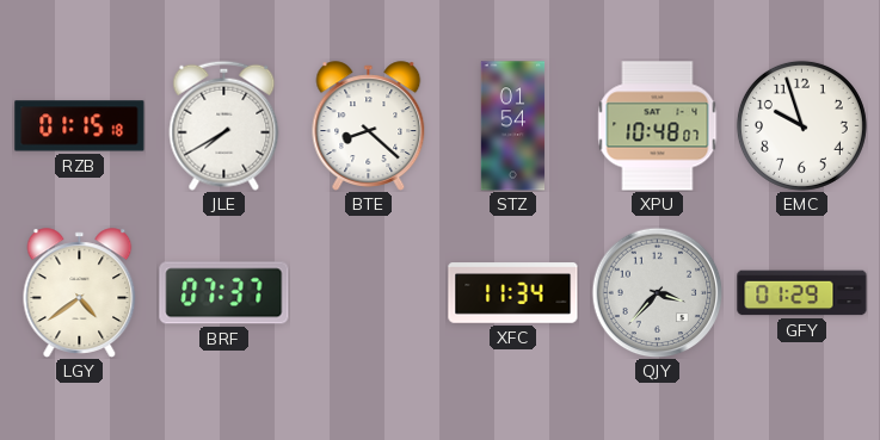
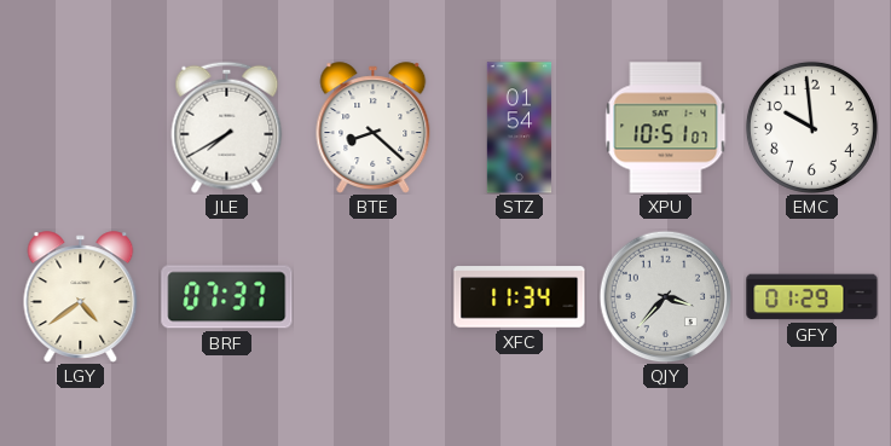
RZB: 01:15 -> none (80, 126)
XPU: 10:48 -> 10:51 (666, 128)
EMC: 9:57 -> 9:59 (811, 127)
